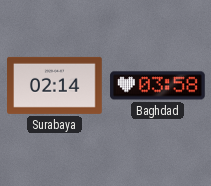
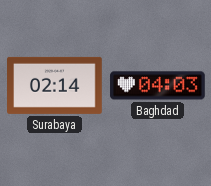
Baghdad: 03:58 -> 04:03 (158, 86)
